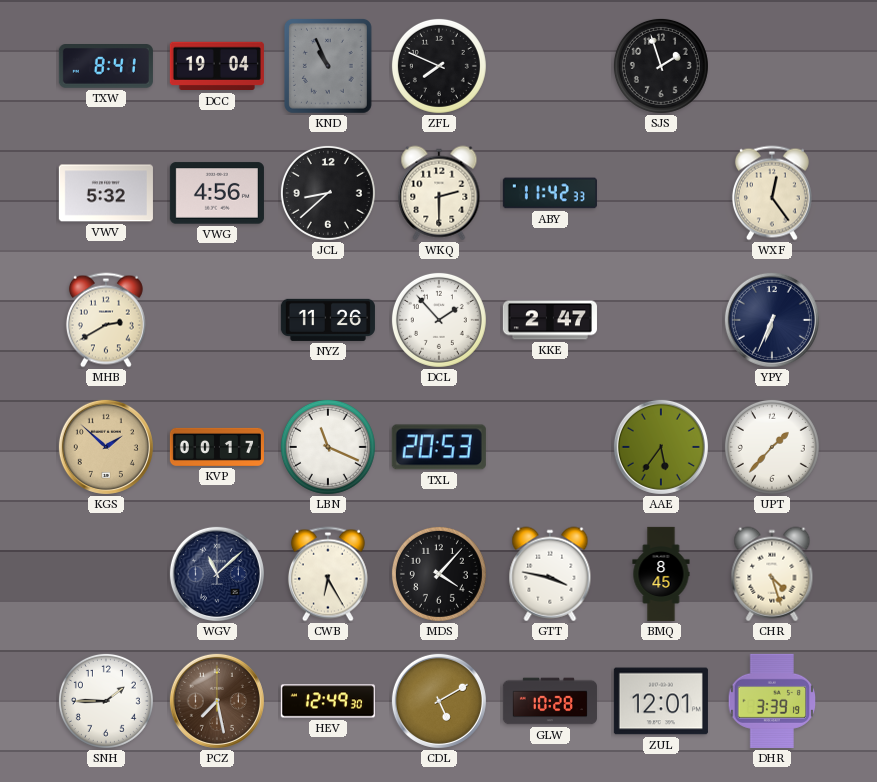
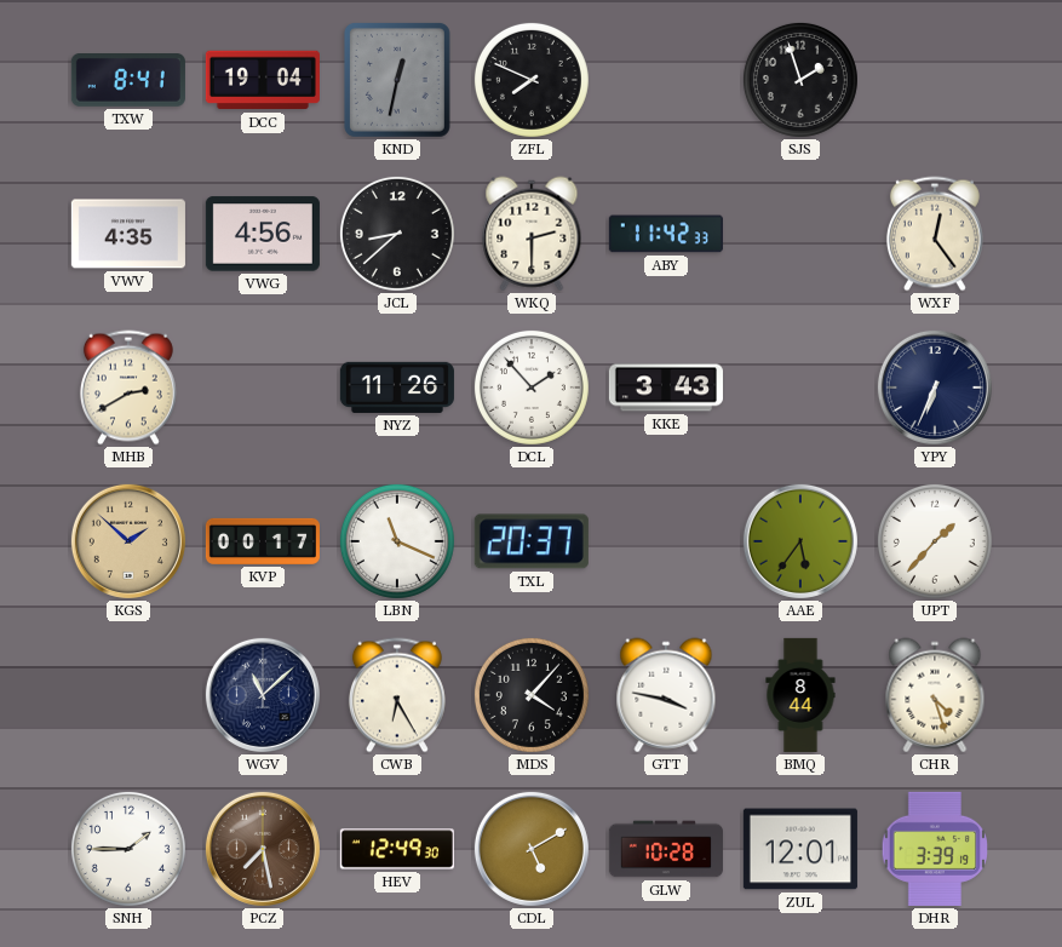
KND: 10:56 -> 12:32 (397, 80)
VWV: 5:32 -> 4:35 (128, 234)
KKE: 2:47 -> 3:43 (666, 388)
TXL: 20:53 -> 20:37 (532, 541)
BMQ: 8:45 -> 8:44 (800, 695)
